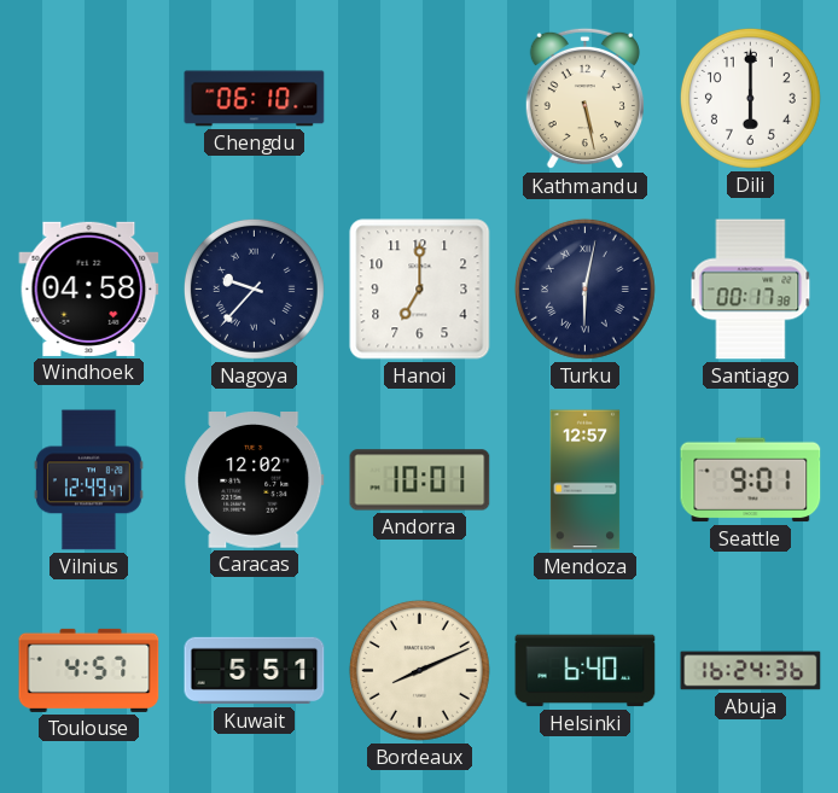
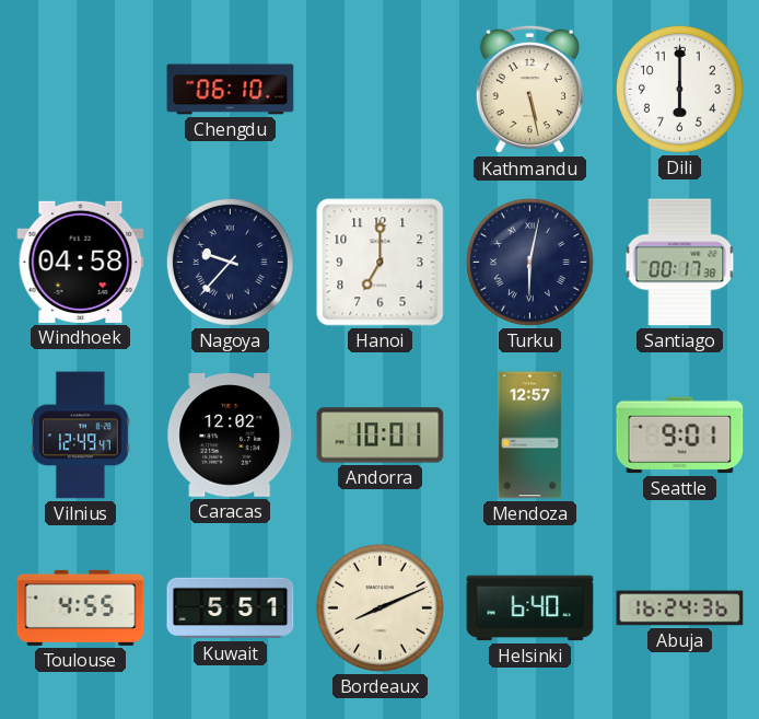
Toulouse: 4:57 -> 4:55 (81, 607)
